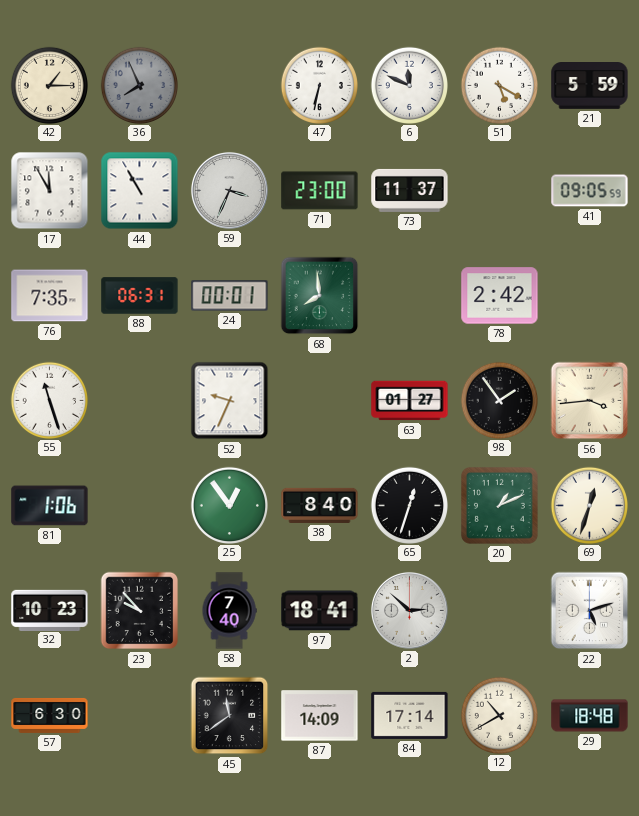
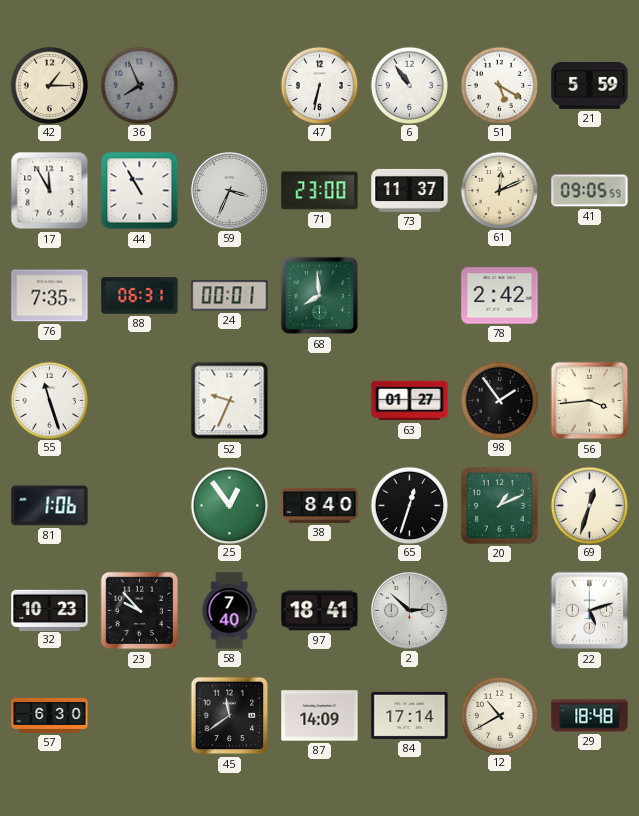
6: 11:49 -> 10:54 (409, 85)
61: none -> 12:11 (499, 190)
